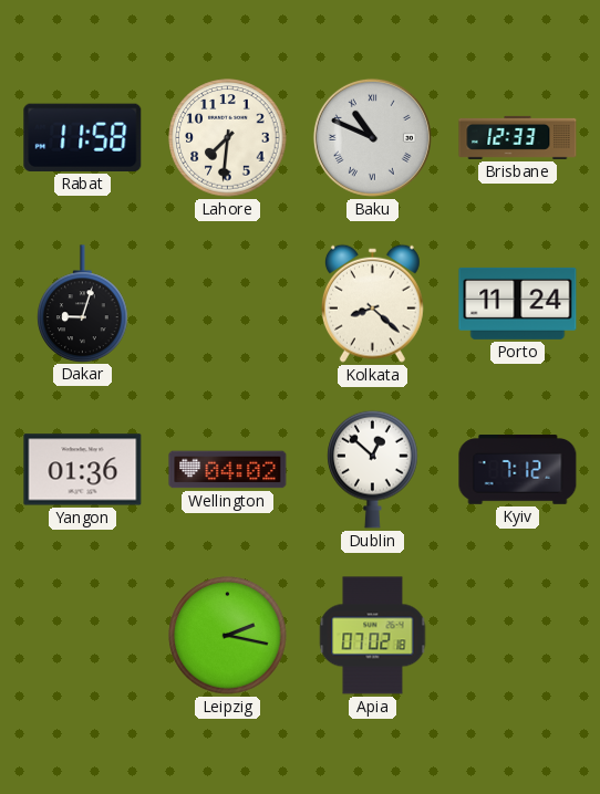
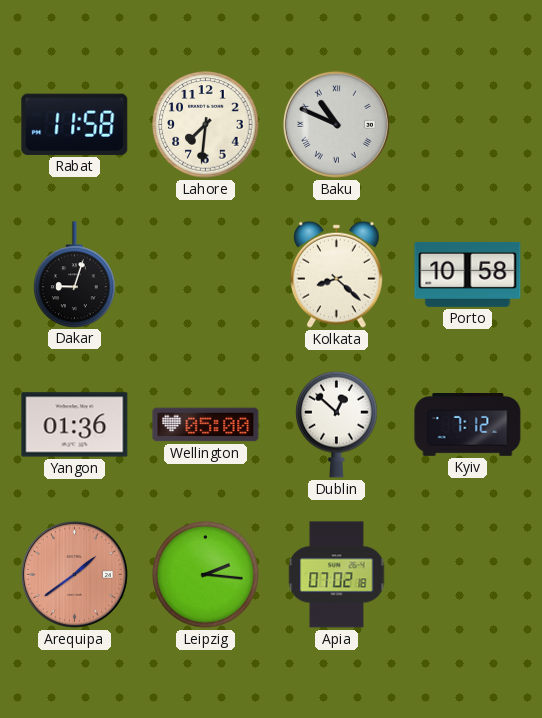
Brisbane: 12:33 -> none (518, 137)
Porto: 11:24 -> 10:58 (468, 274)
Wellington: 04:02 -> 05:00 (206, 425)
Arequipa: none -> 1:39 (74, 574)
Leipzig: 2:17 -> 2:16 (206, 575)
